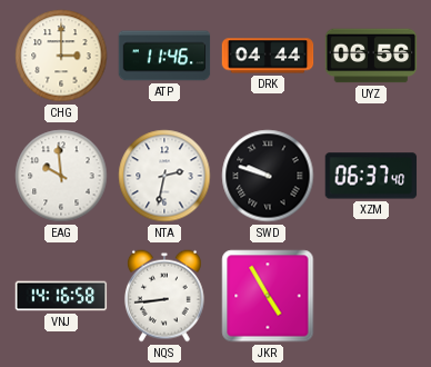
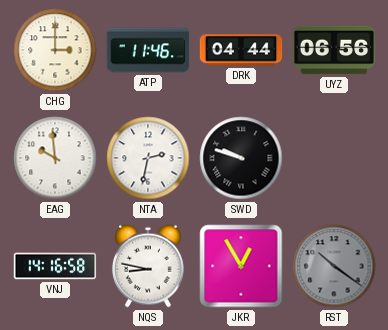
XZM: 06:37 -> none (371, 176)
NQS: 8:44 -> 8:47 (148, 266)
JKR: 4:55 -> 12:55 (241, 266)
RST: none -> 10:21 (334, 266)
